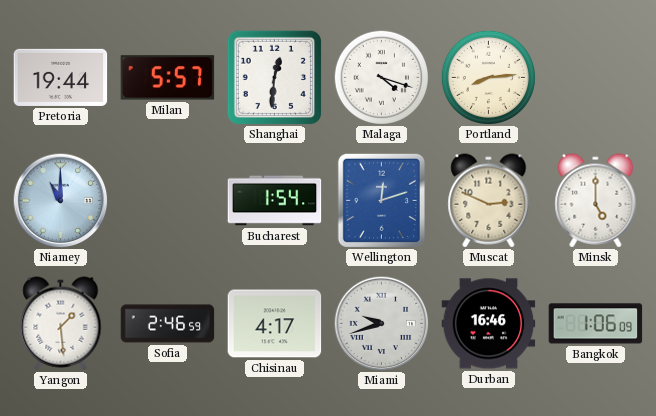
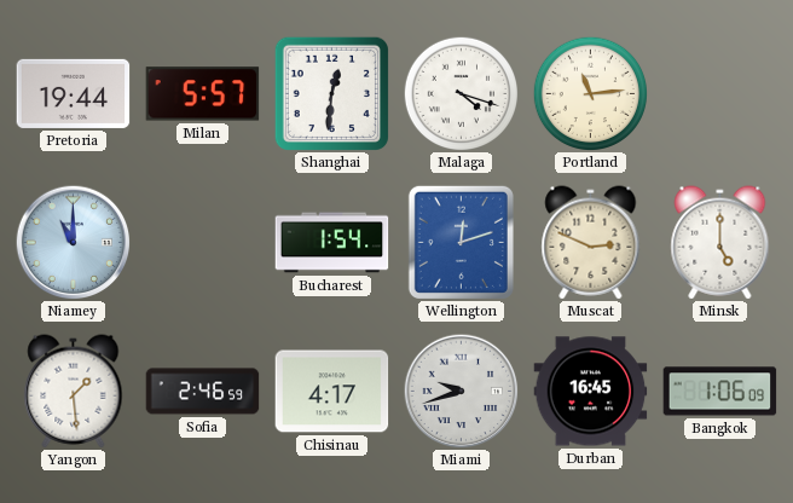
Portland: 8:14 -> 11:14 (590, 93)
Durban: 16:46 -> 16:45 (591, 392)
